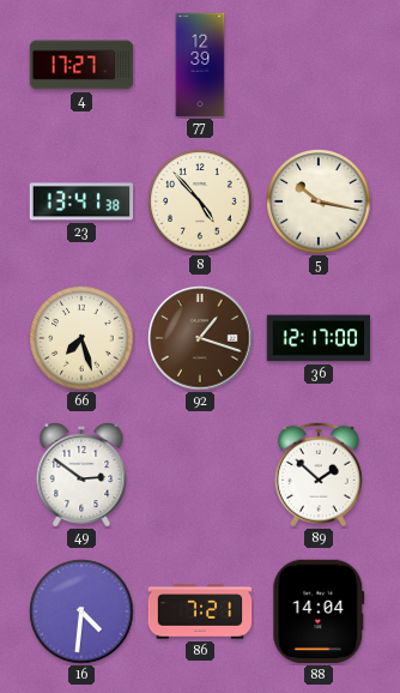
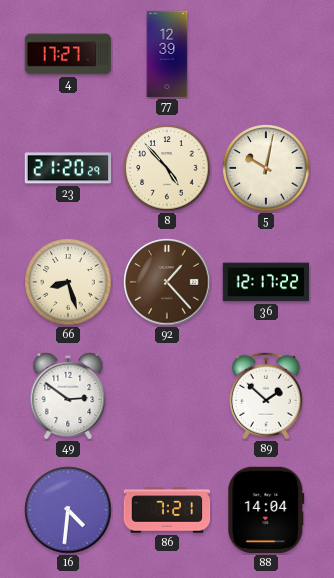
23: 13:41 -> 21:20 (68, 168)
5: 10:17 -> 10:02 (266, 168)
66: 7:27 -> 8:27 (68, 282)
92: 1:18 -> 1:23 (167, 282)
36: 12:17:00 -> 12:17:22 (266, 282)
